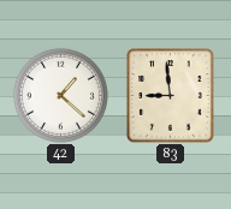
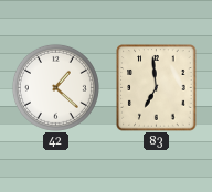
83: 8:59 -> 6:59 (157, 88)
